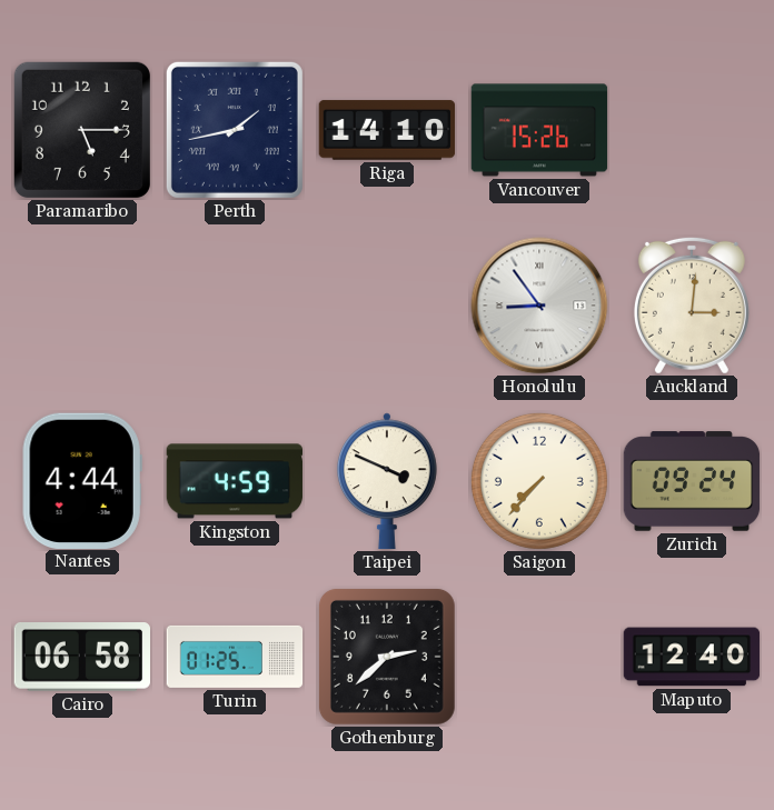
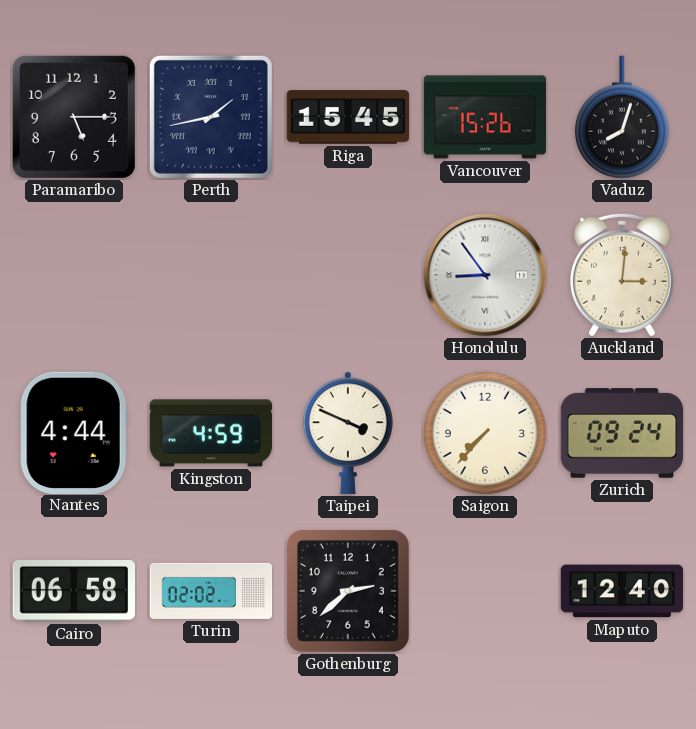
Riga: 14:10 -> 15:45 (348, 117)
Vaduz: none -> 8:03 (622, 117)
Turin: 01:25 -> 02:02 (211, 591)
